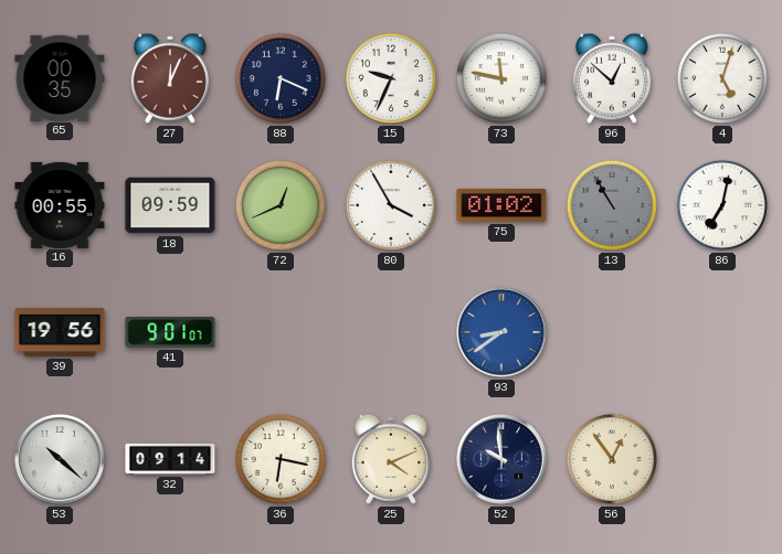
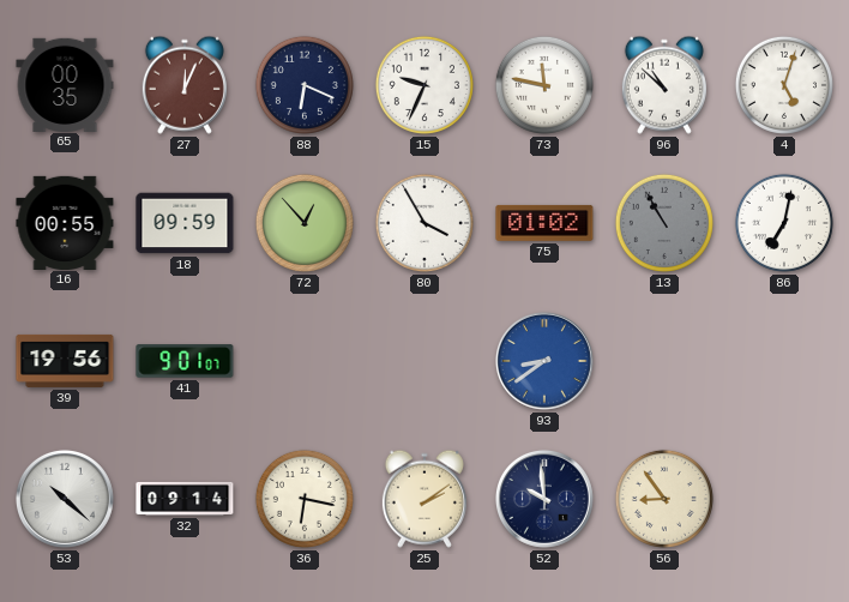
96: 12:52 -> 10:52 (664, 85)
72: 12:41 -> 12:53 (305, 223)
25: 4:11 -> 2:09 (424, 499)
56: 12:54 -> 8:54 (664, 499)
